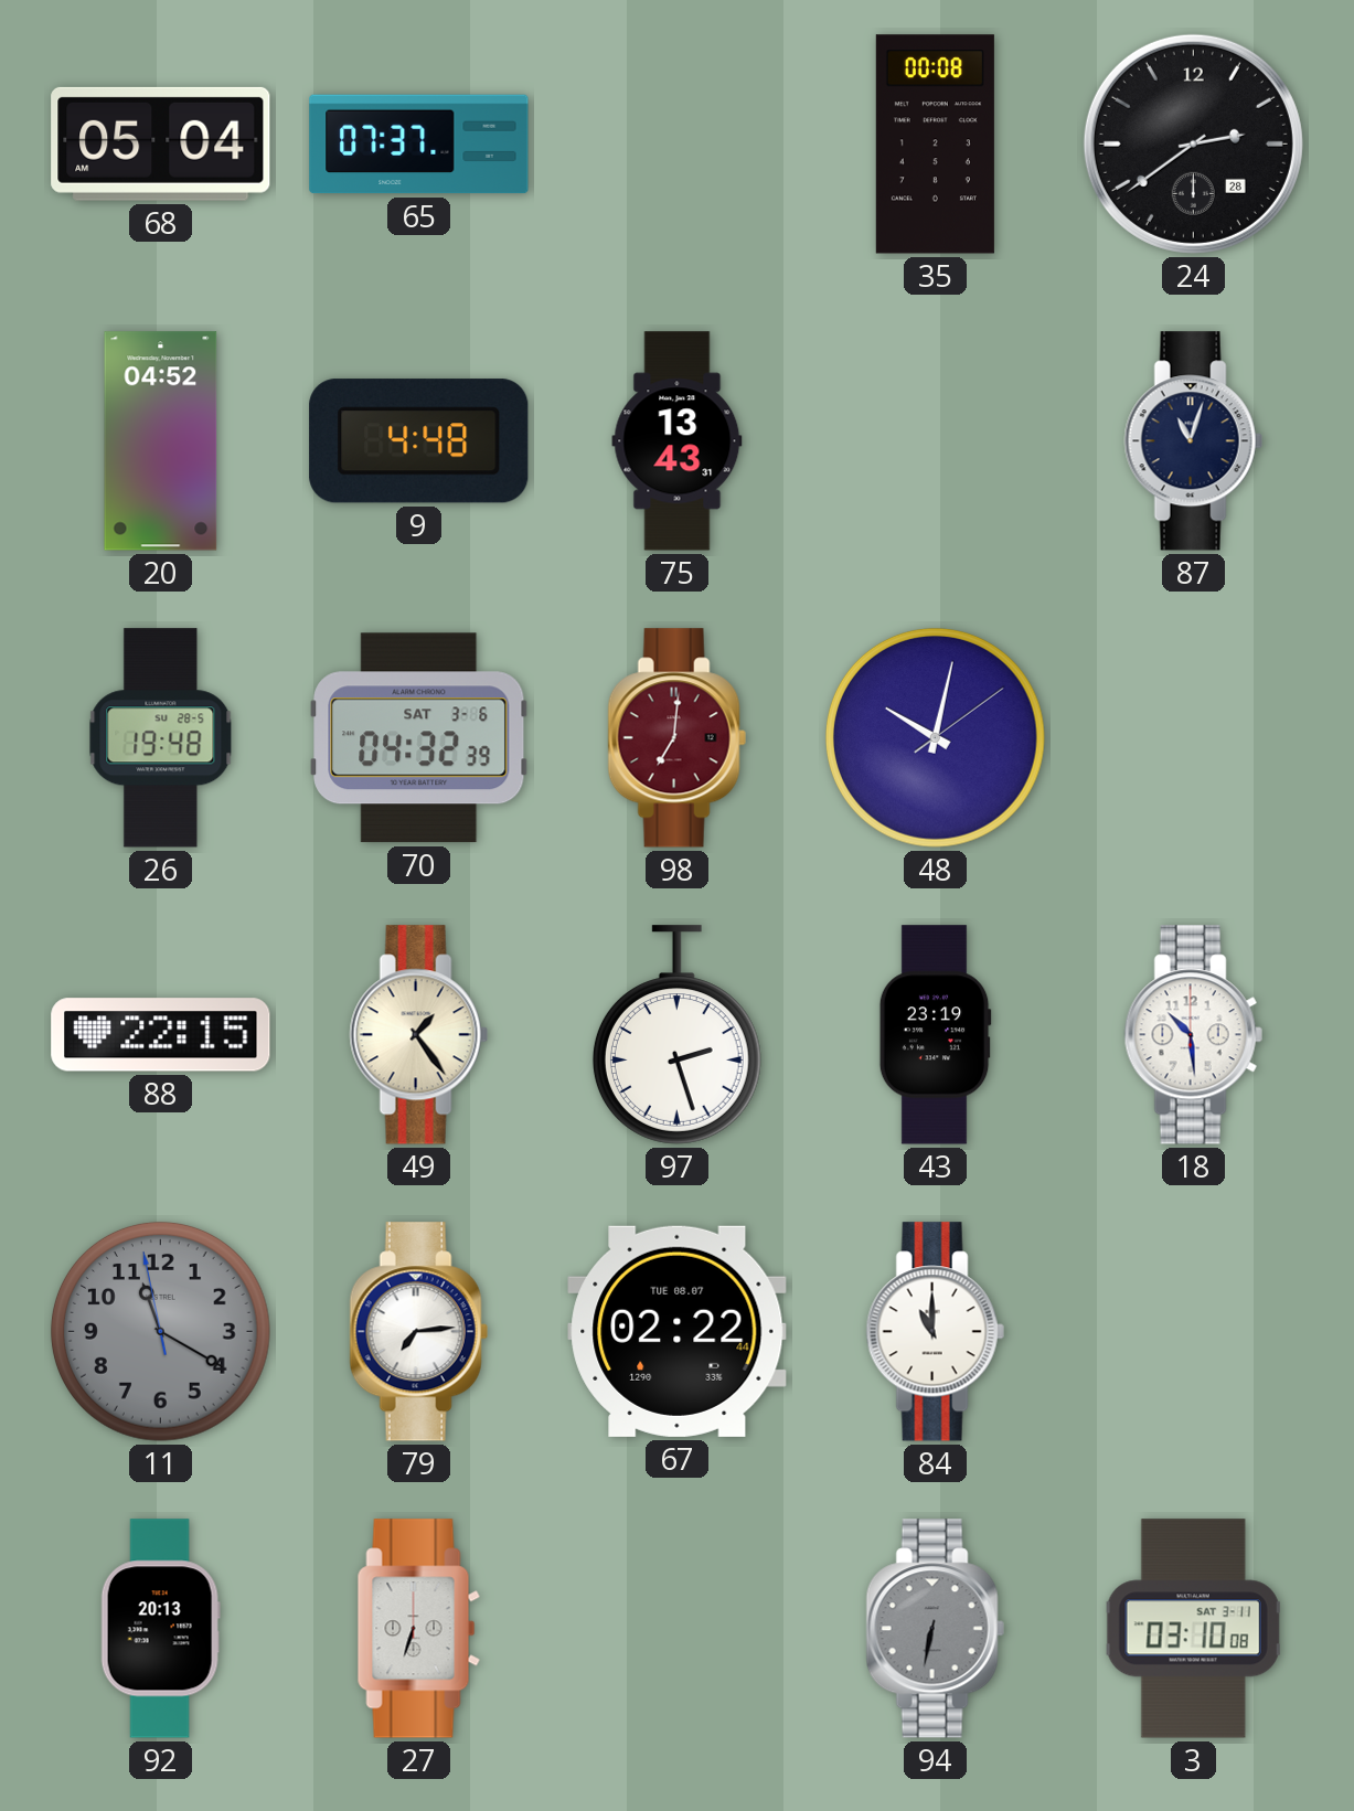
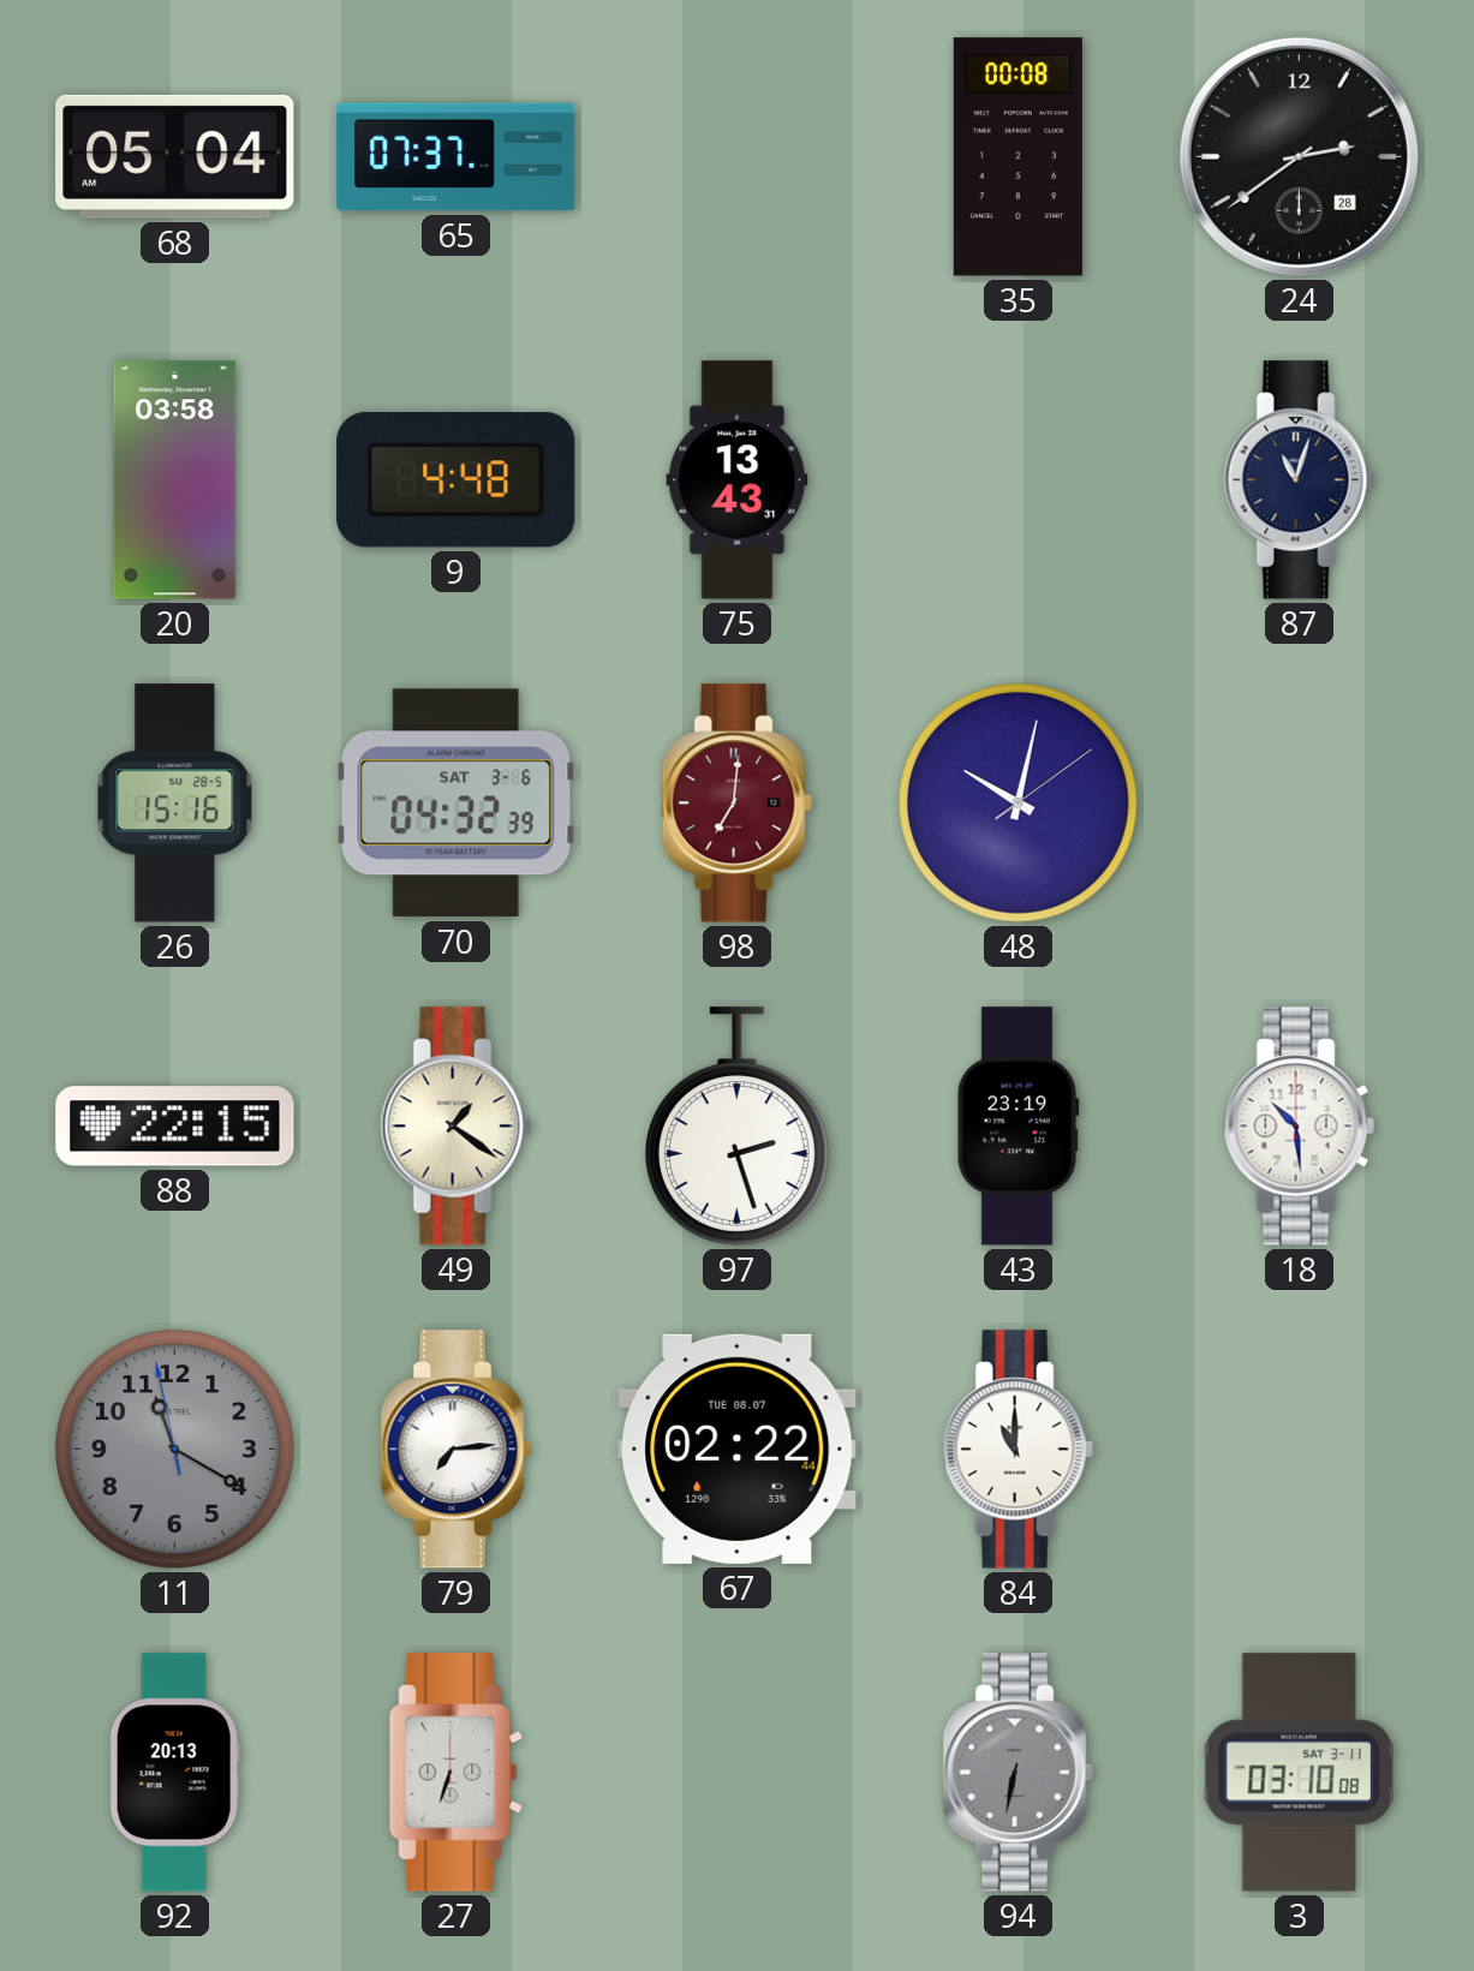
20: 04:52 -> 03:58 (175, 480)
26: 19:48 -> 15:16 (175, 804)
49: 1:24 -> 1:21 (455, 1127)
